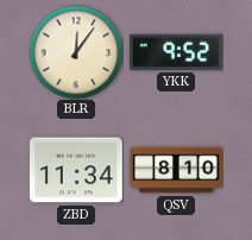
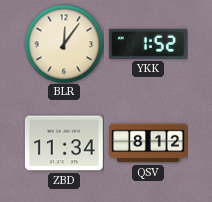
YKK: 9:52 -> 1:52 (148, 44)
QSV: 8:10 -> 8:12 (149, 143)
